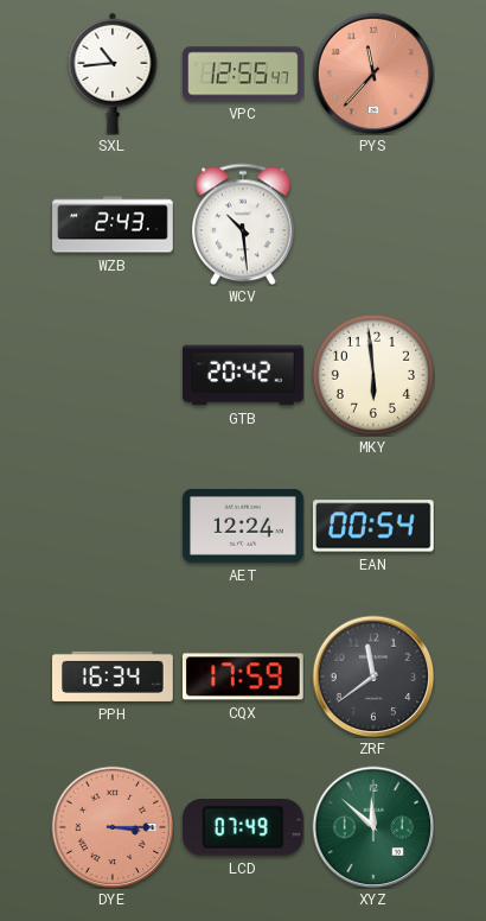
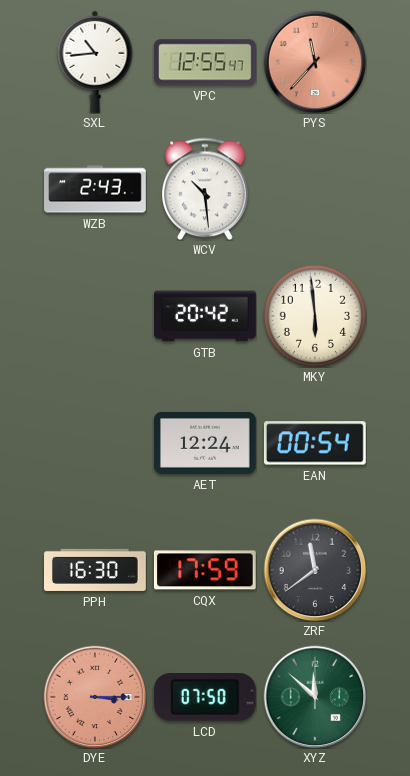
PPH: 16:34 -> 16:30 (95, 570)
LCD: 07:49 -> 07:50 (205, 698)
